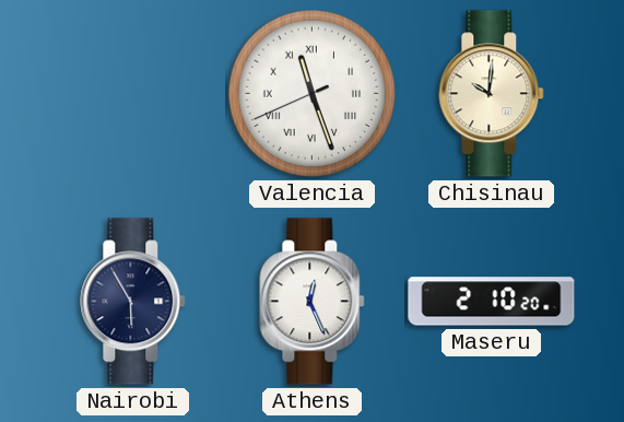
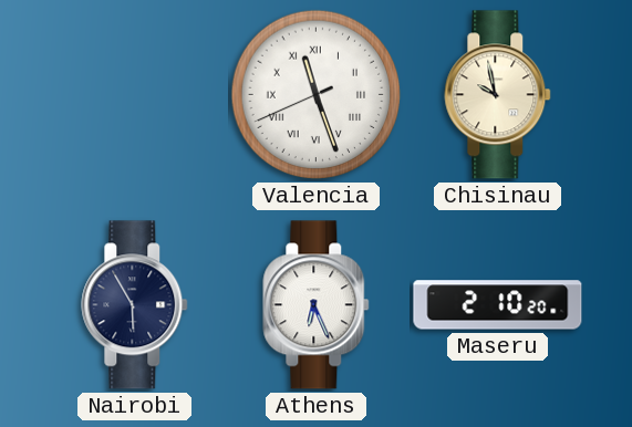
Chisinau: 10:01 -> 9:58 (498, 95)
Athens: 12:26 -> 6:26 (317, 305)
